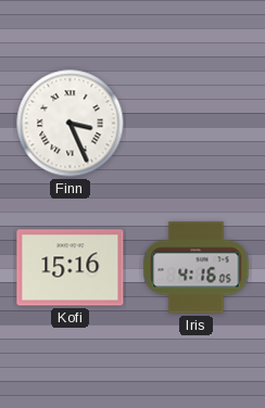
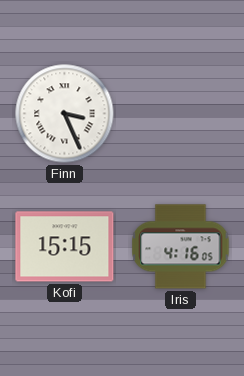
Kofi: 15:16 -> 15:15 (65, 247)
